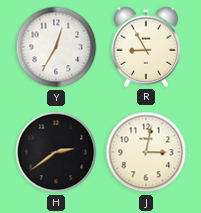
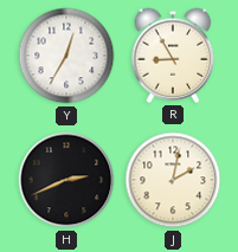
H: 2:39 -> 2:41 (66, 180)
J: 3:02 -> 2:02 (173, 180)
